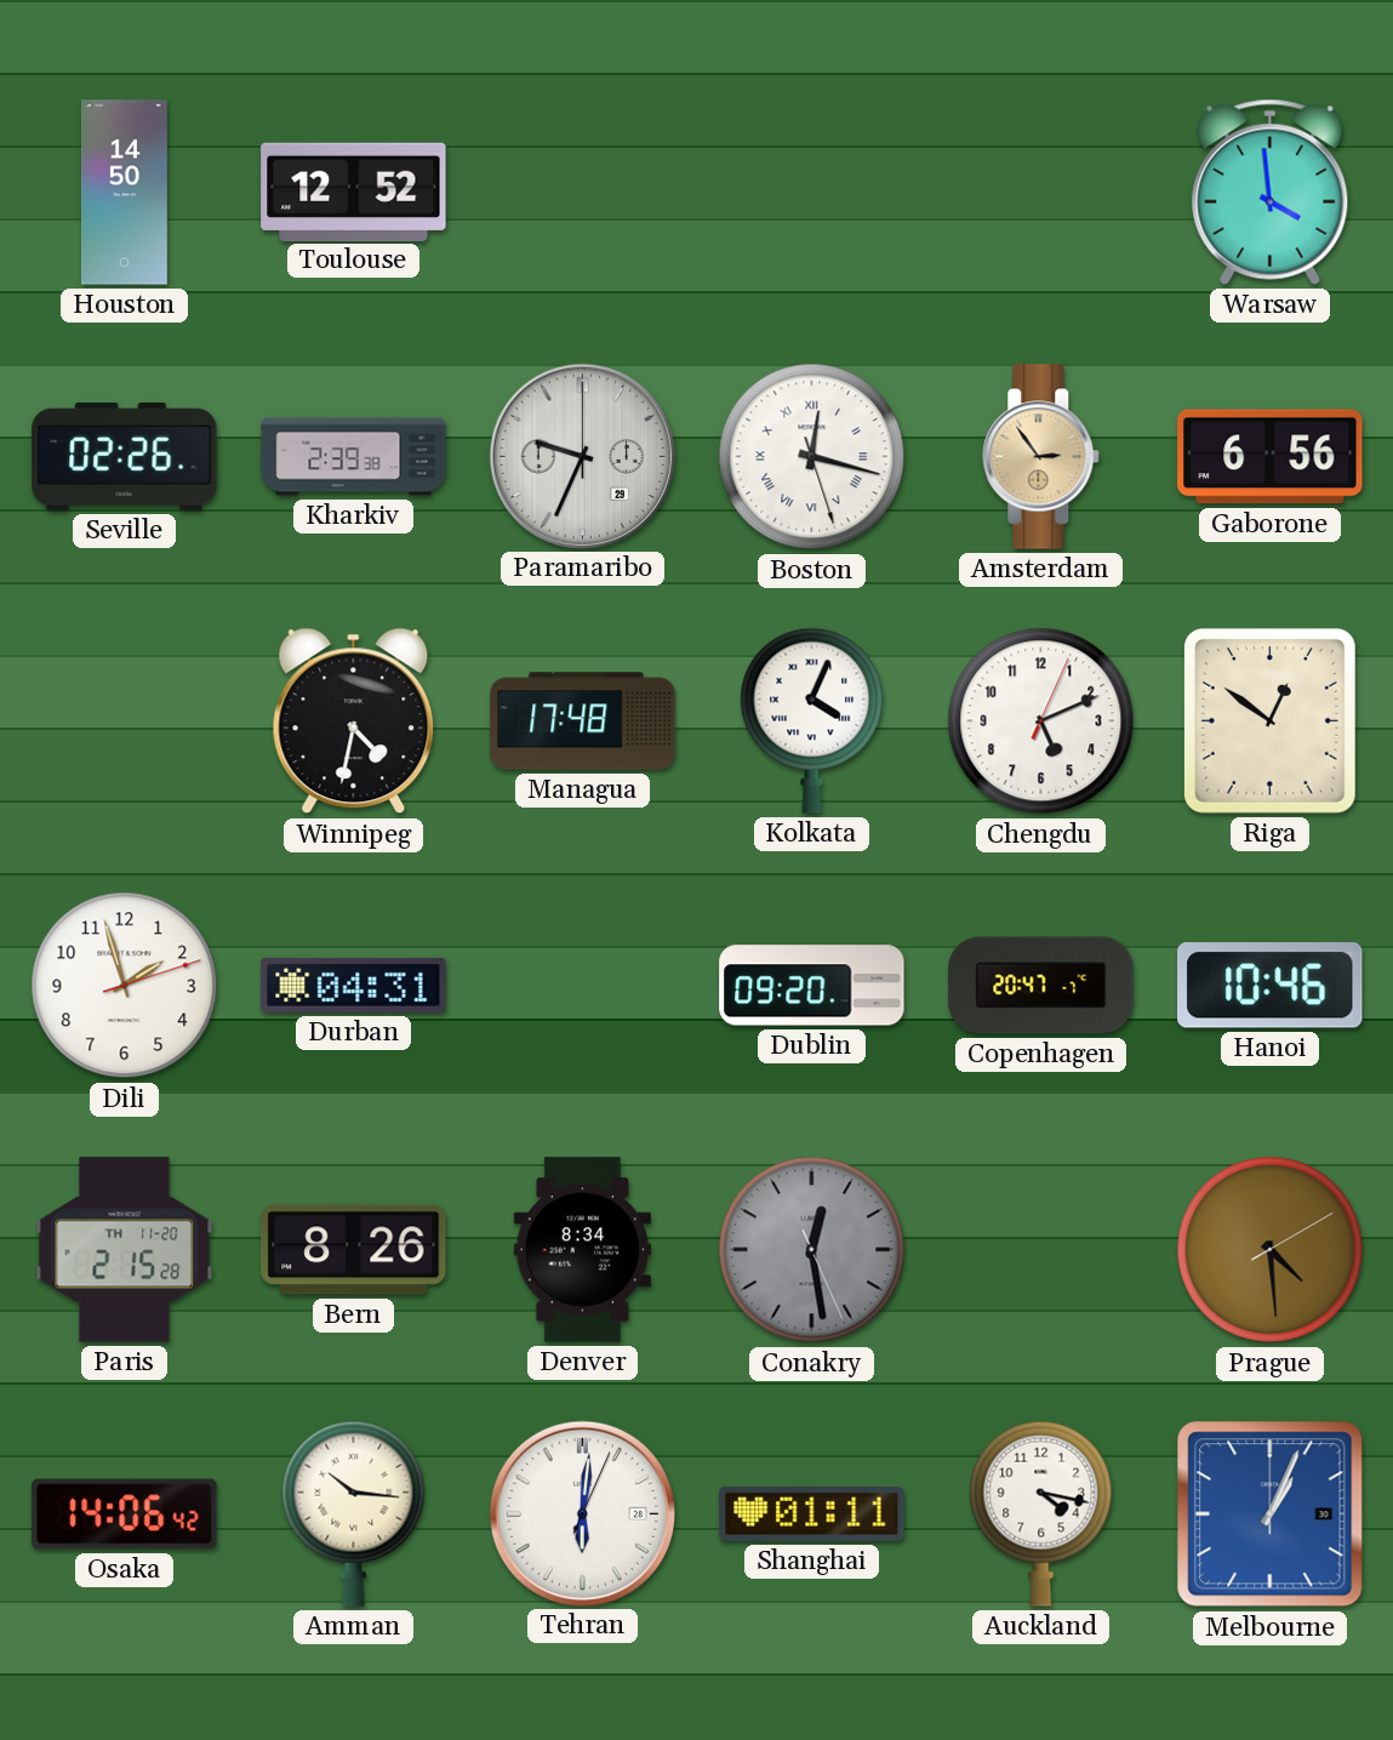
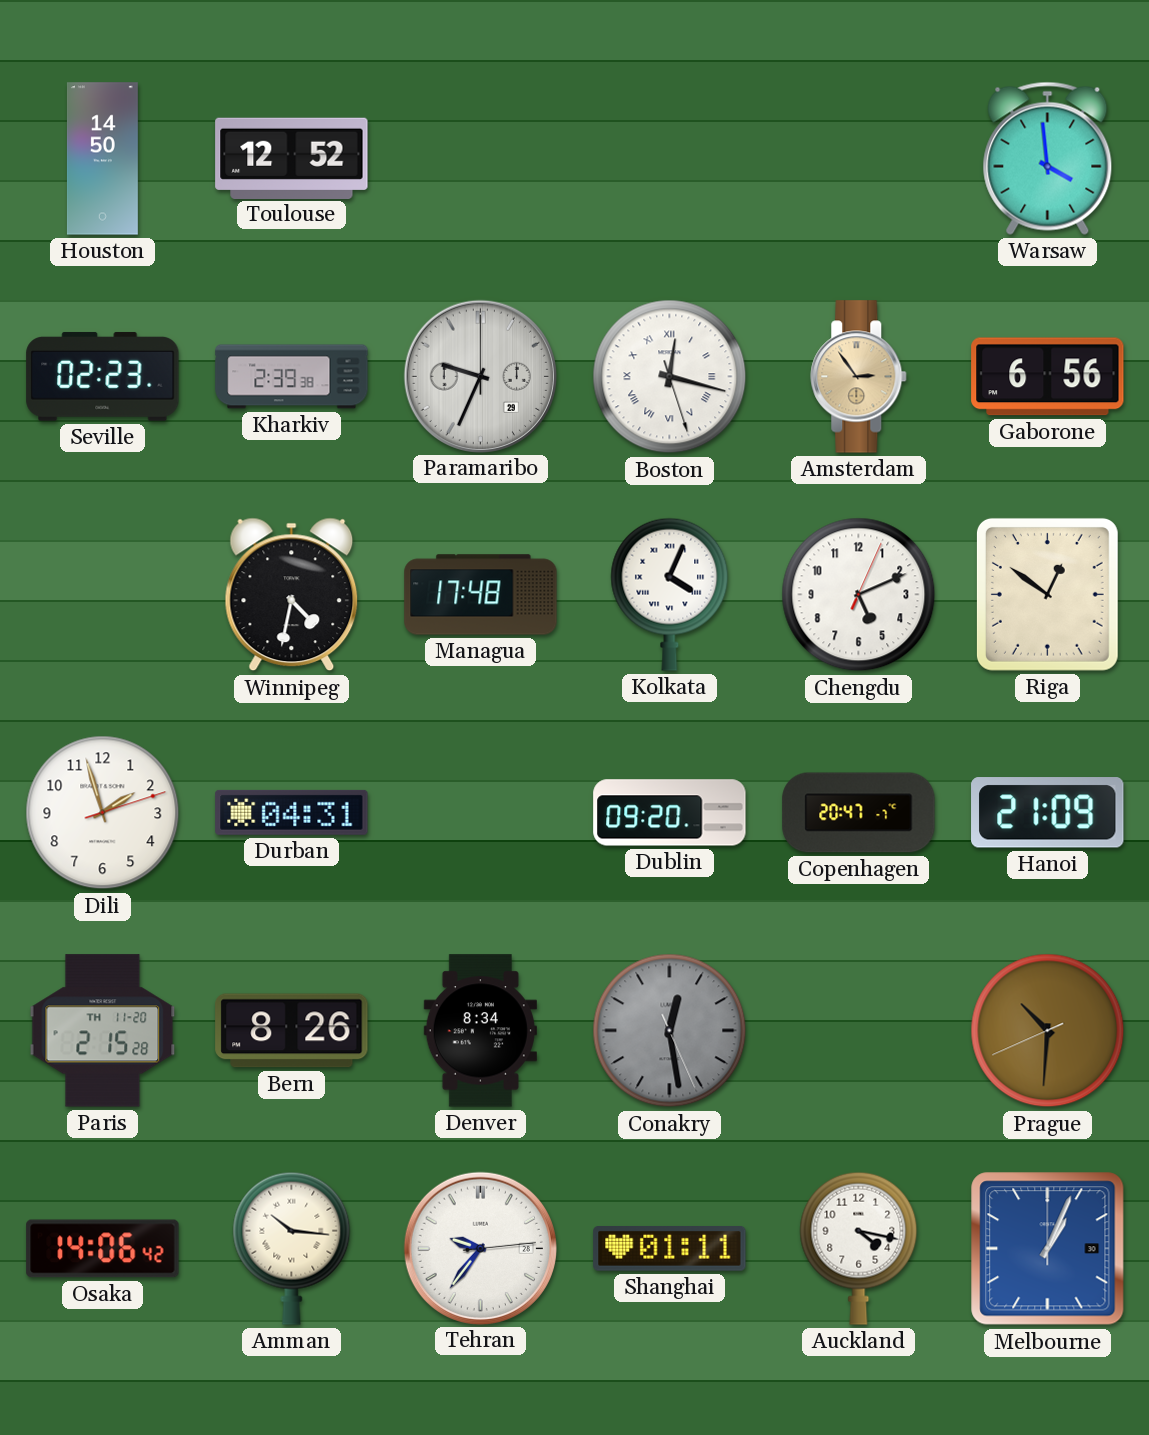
Seville: 02:26 -> 02:23 (103, 376)
Hanoi: 10:46 -> 21:09 (1048, 813)
Prague: 4:29 -> 10:30 (1048, 1031)
Tehran: 6:01 -> 9:36 (480, 1248)
